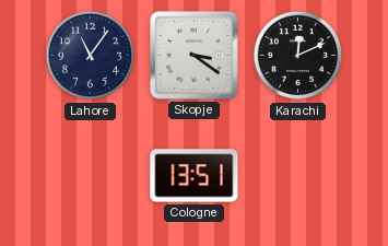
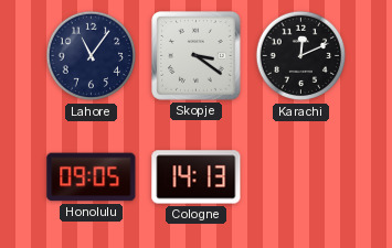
Honolulu: none -> 09:05 (92, 177)
Cologne: 13:51 -> 14:13 (197, 177)
